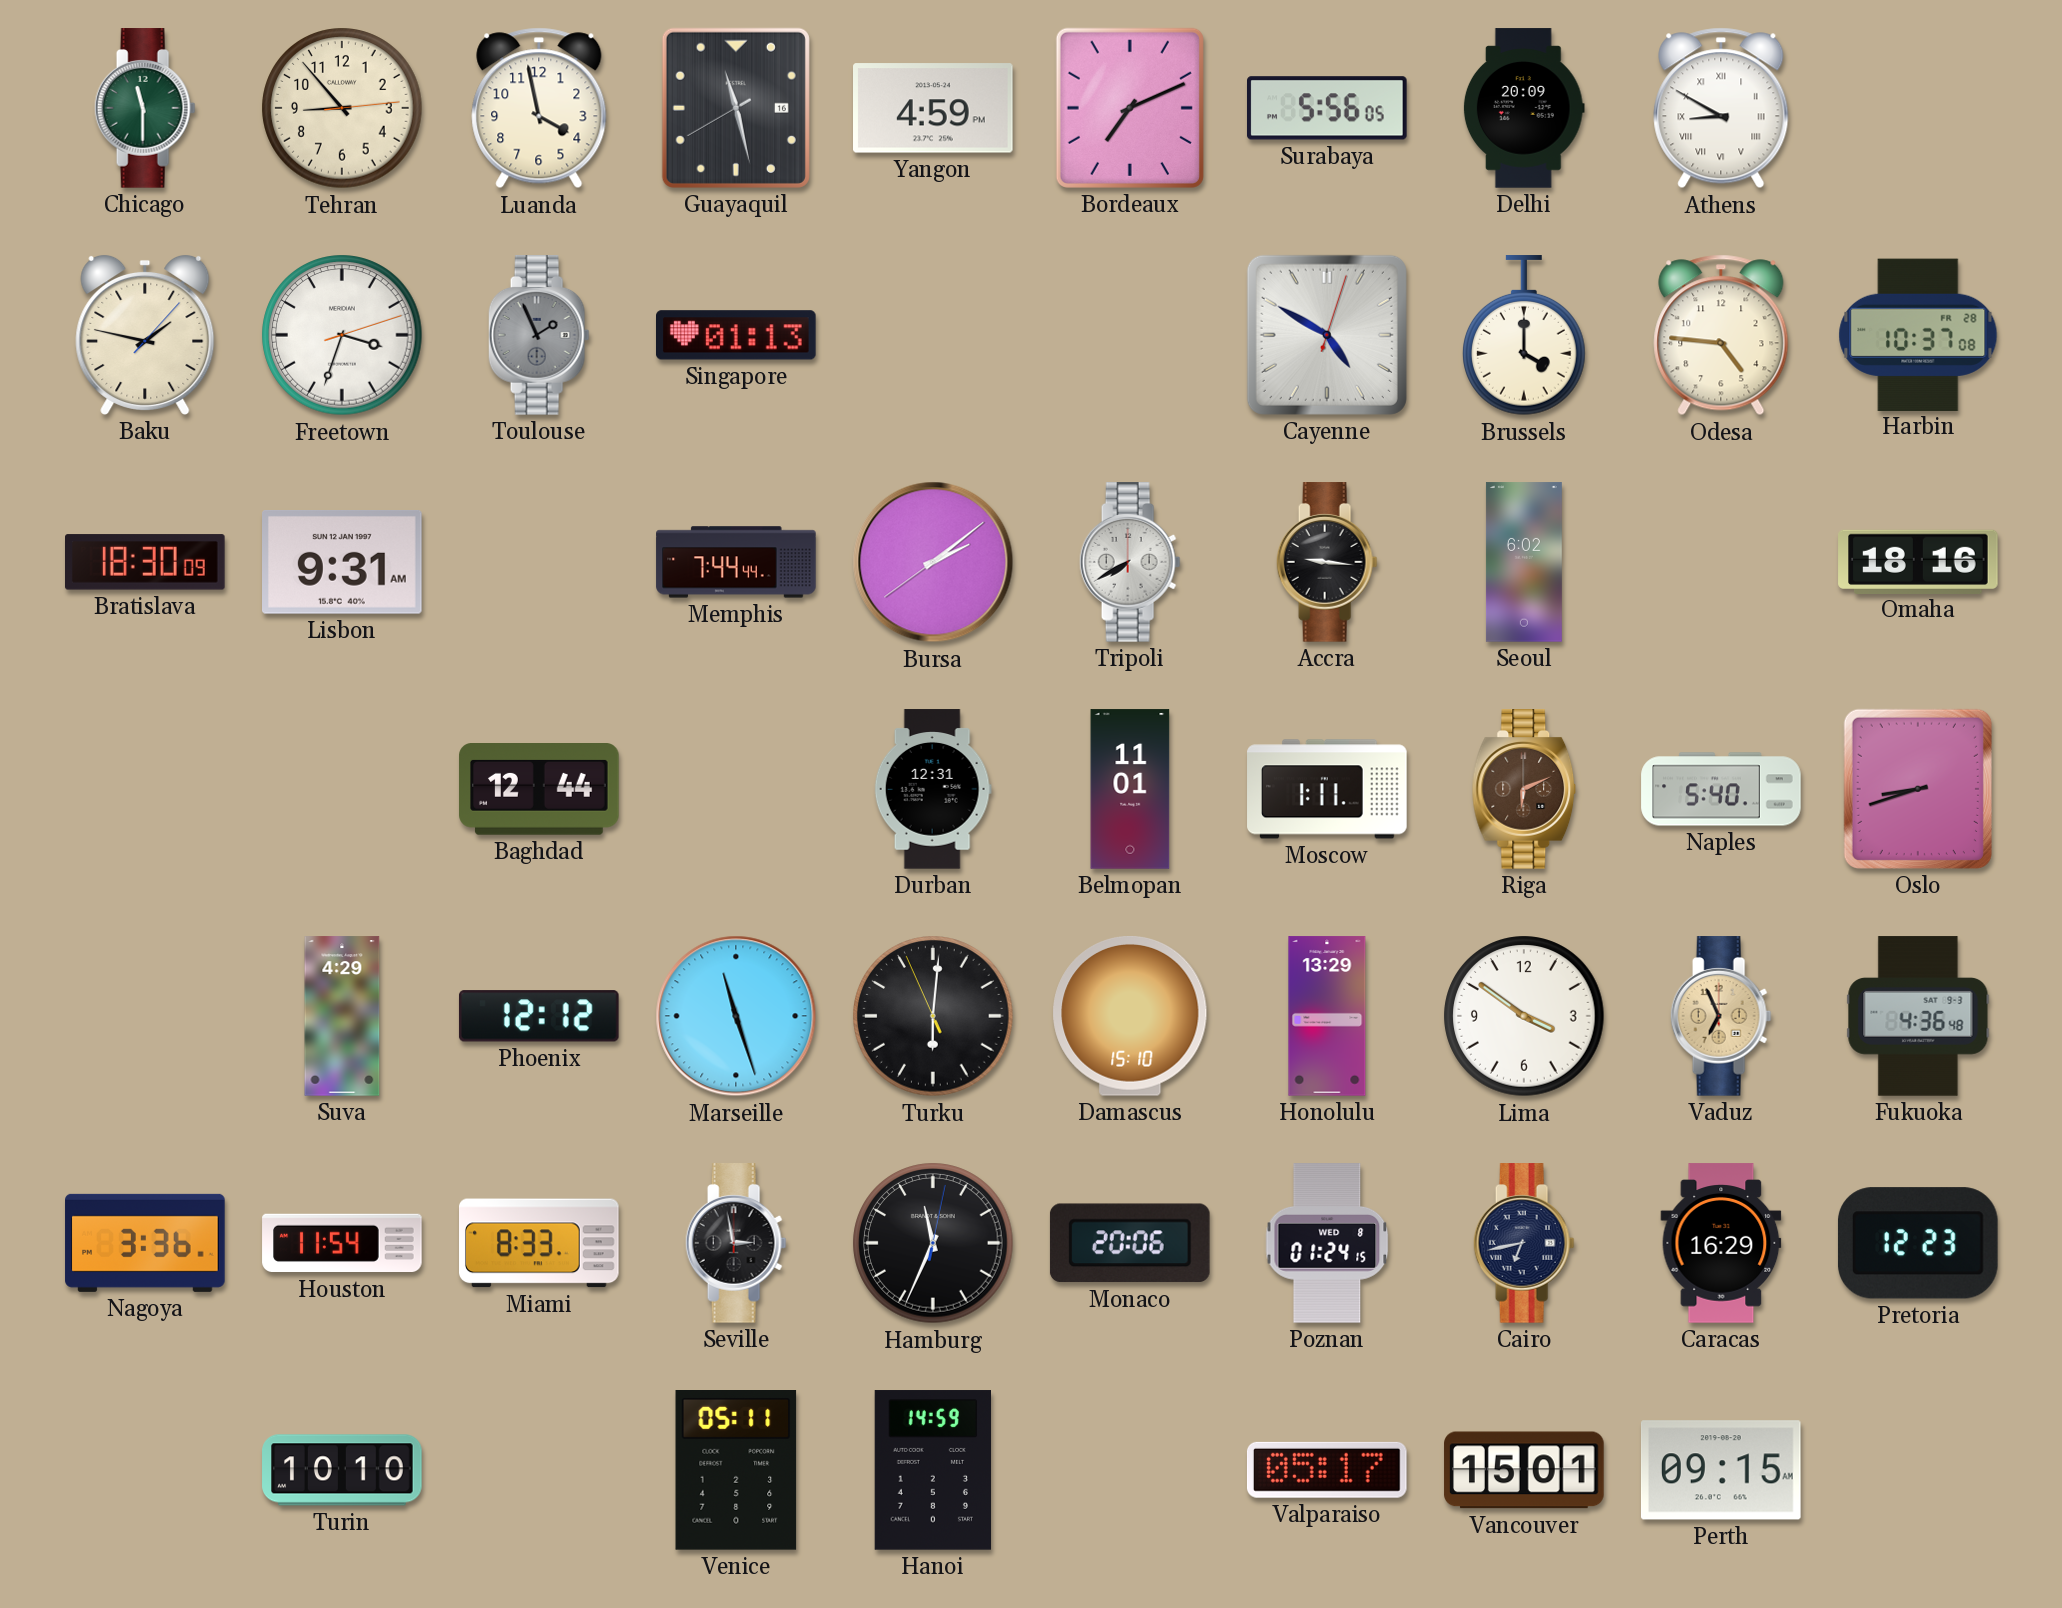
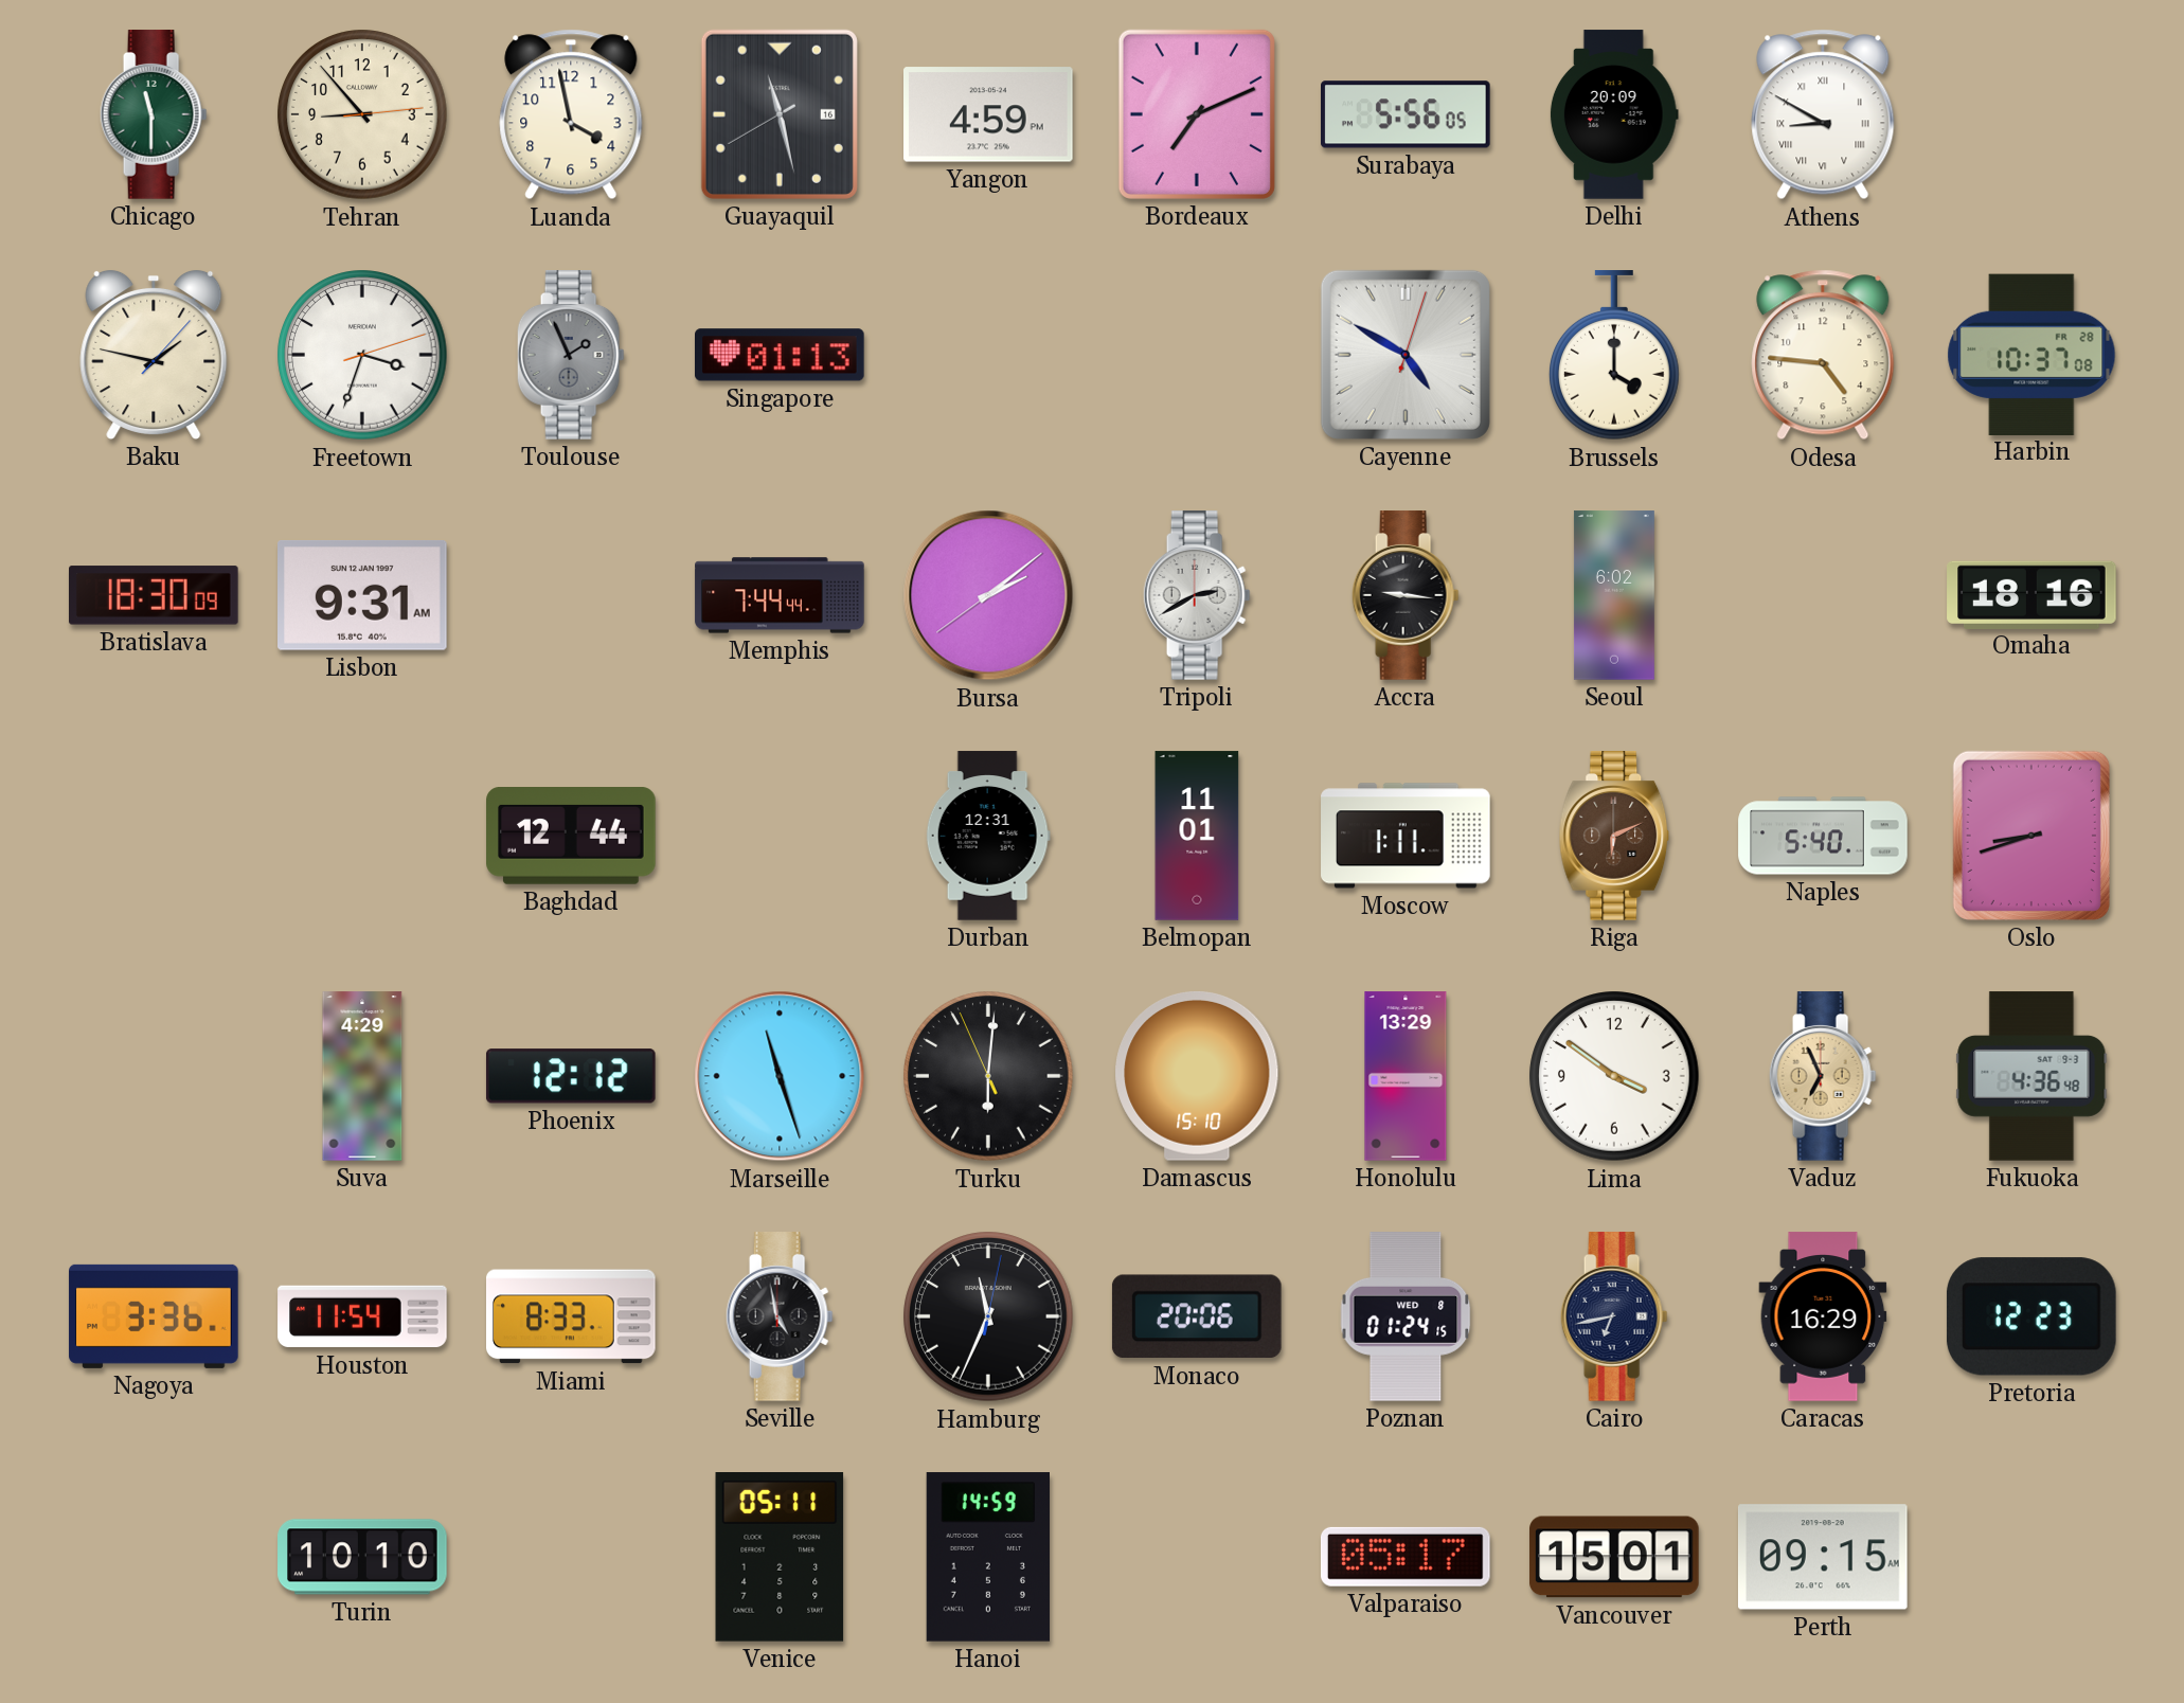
Tripoli: 7:40 -> 2:40 (1197, 595)
Seville: 2:58 -> 4:58 (780, 1316)
